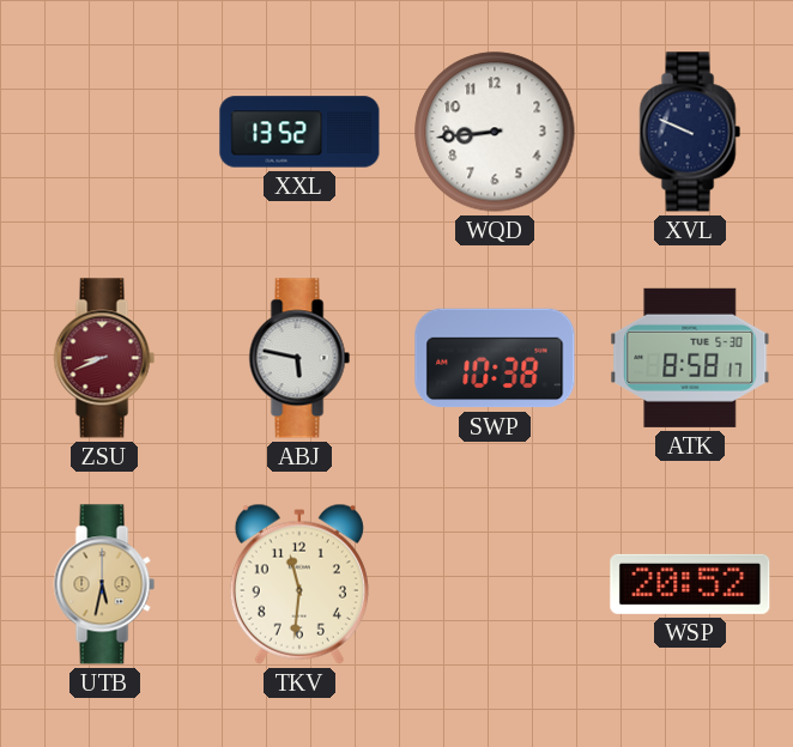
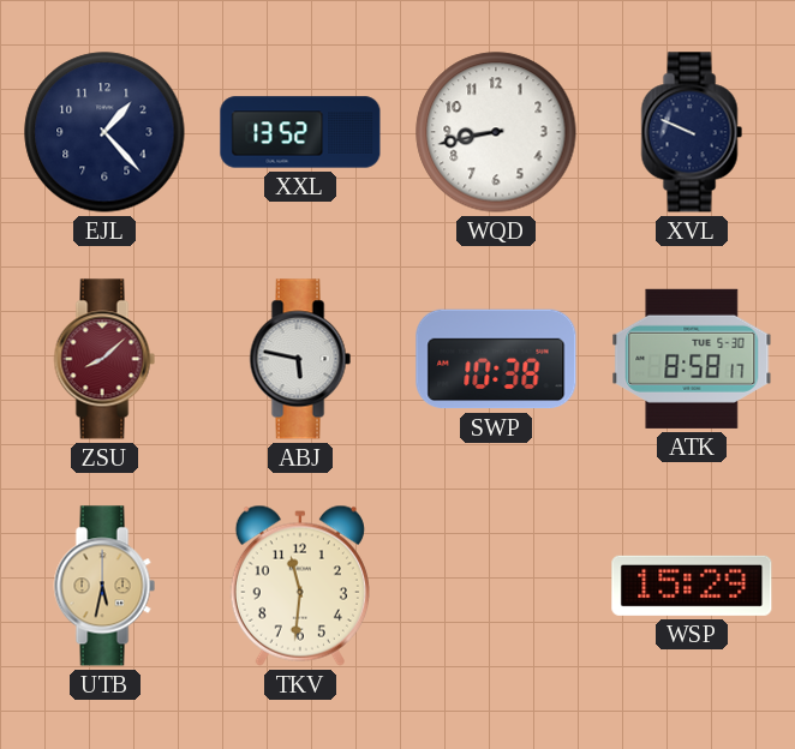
EJL: none -> 1:23 (104, 132)
WQD: 8:44 -> 8:43 (496, 132)
ZSU: 8:41 -> 8:08 (104, 359)
WSP: 20:52 -> 15:29 (692, 586)
